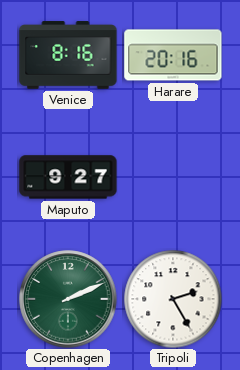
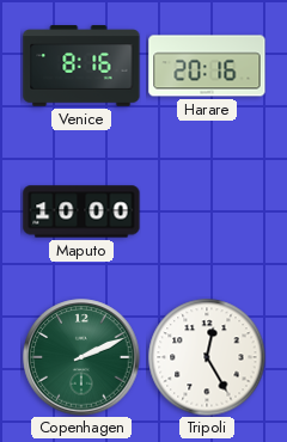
Maputo: 9:27 -> 10:00 (81, 211)
Tripoli: 2:25 -> 12:25 (207, 357)
